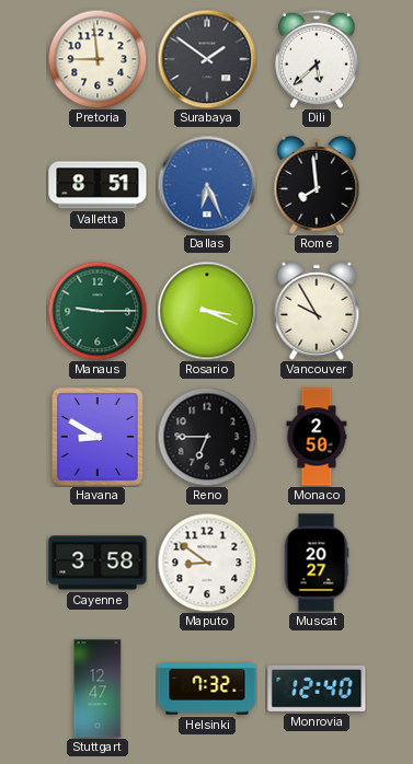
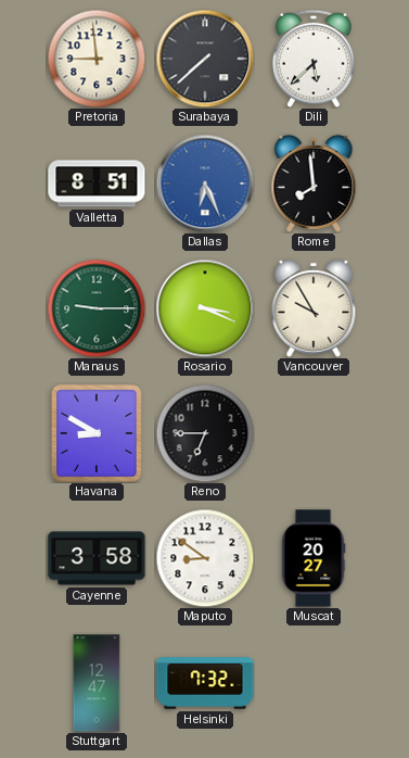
Surabaya: 1:51 -> 7:38 (205, 59)
Monaco: 2:50 -> none (317, 437)
Monrovia: 12:40 -> none (317, 688)
